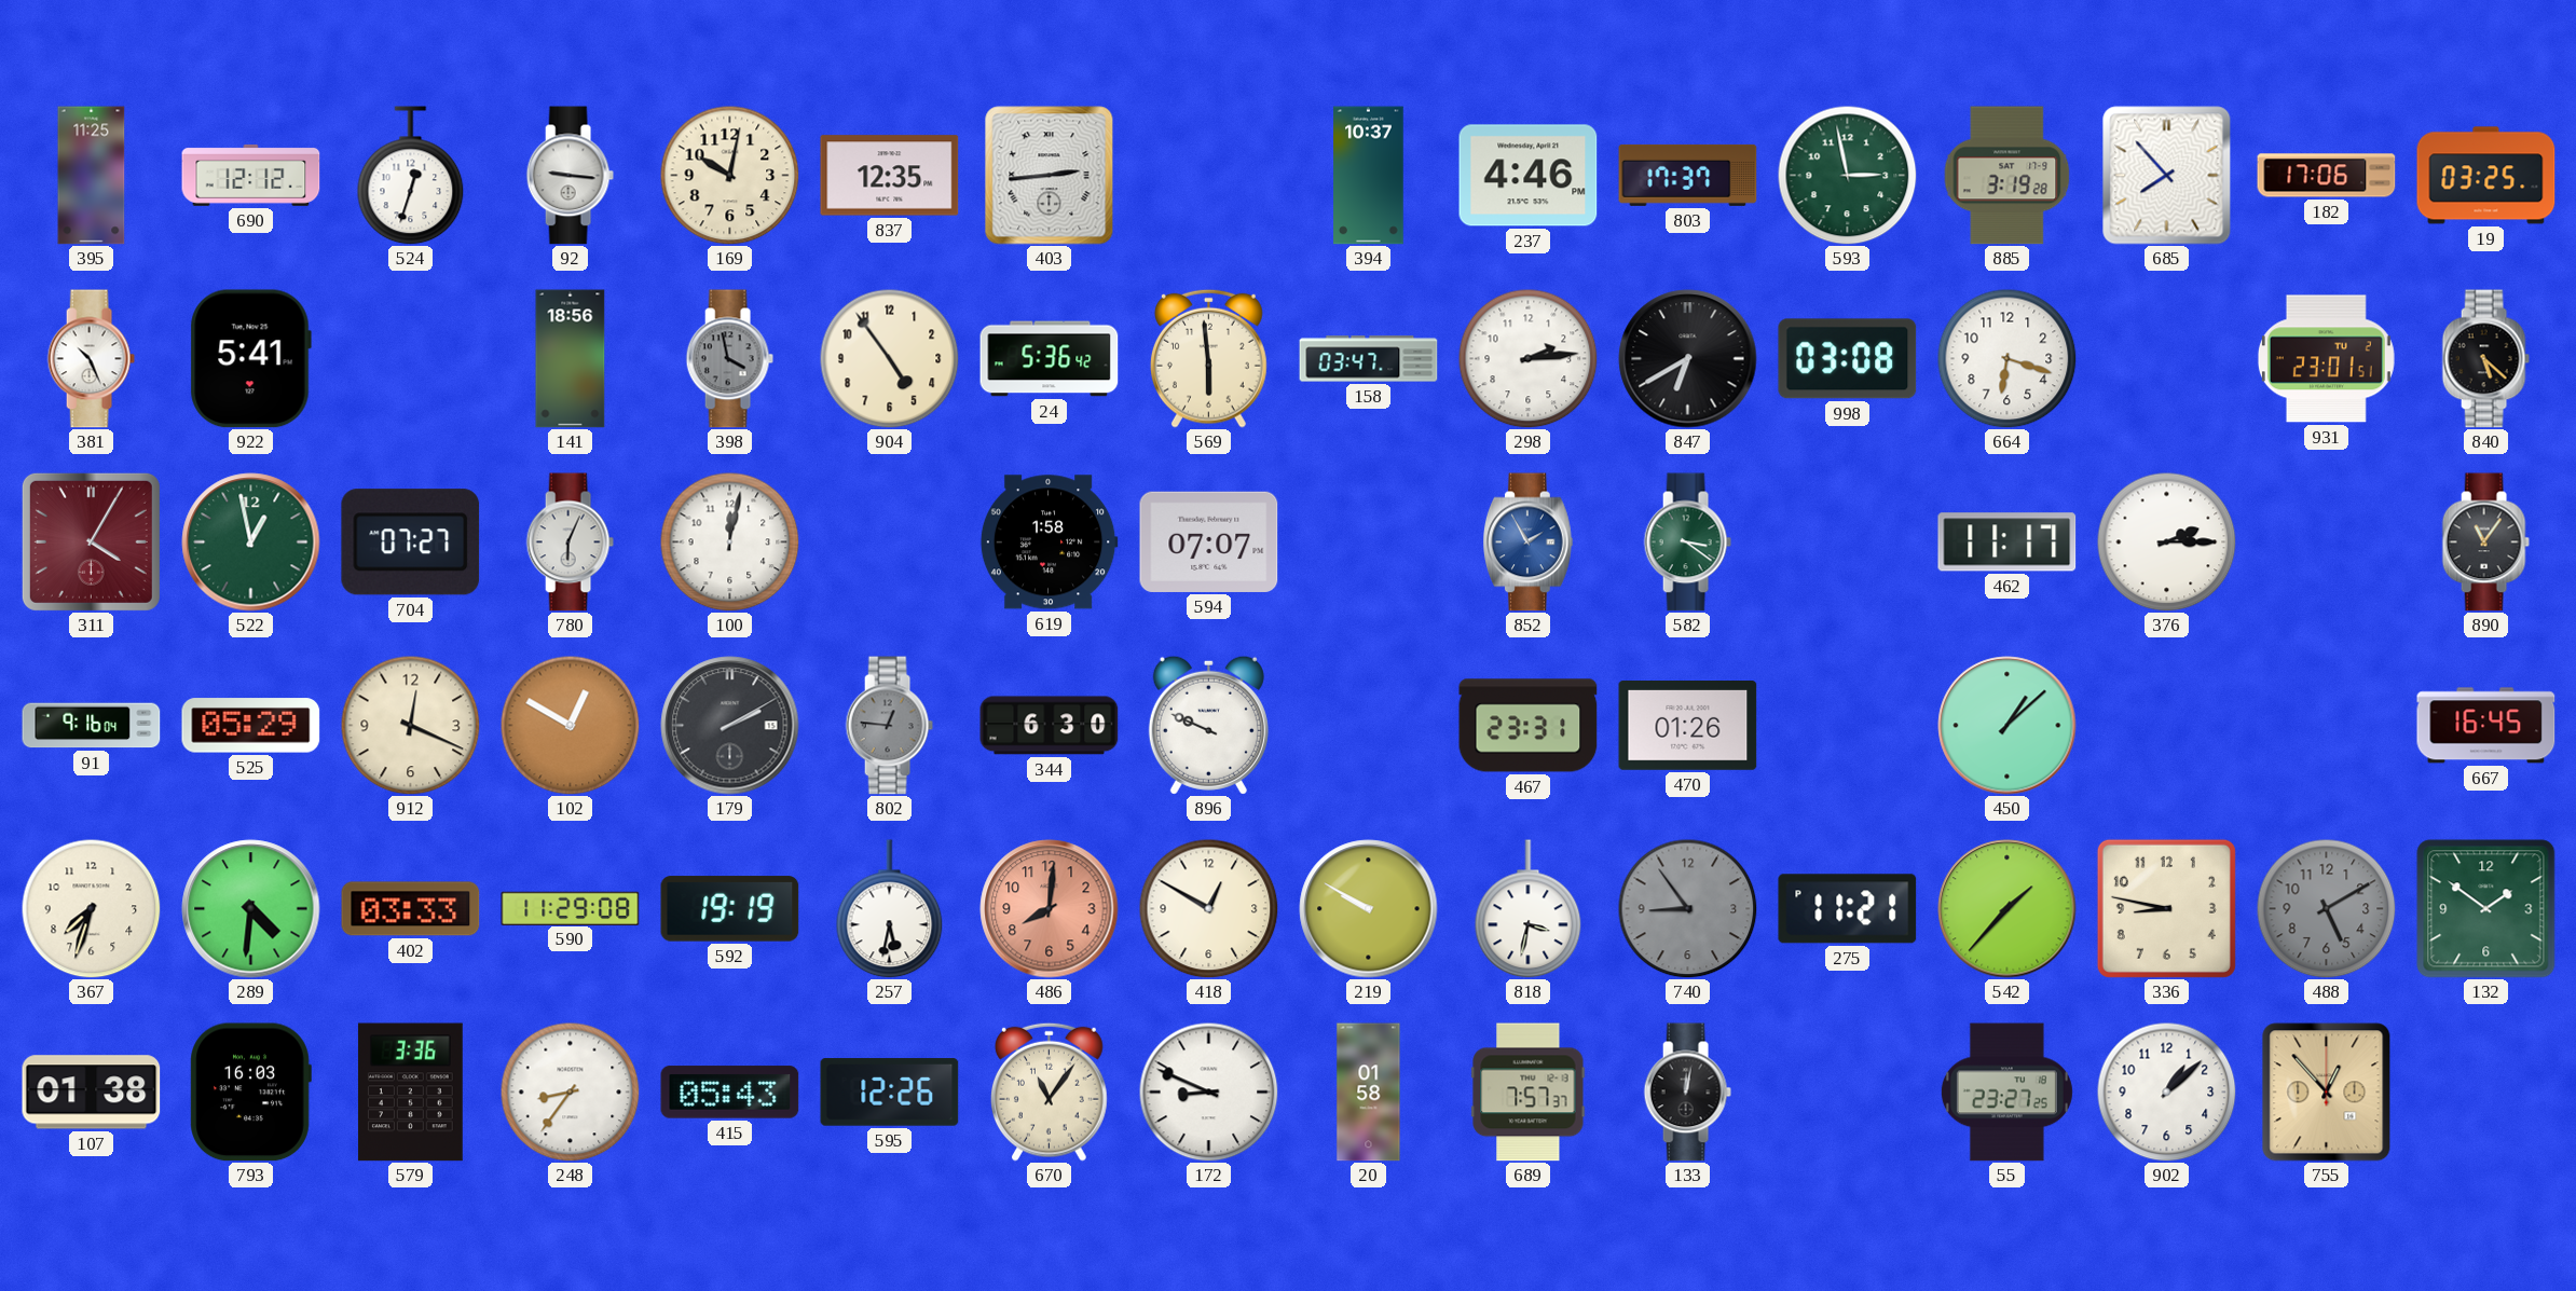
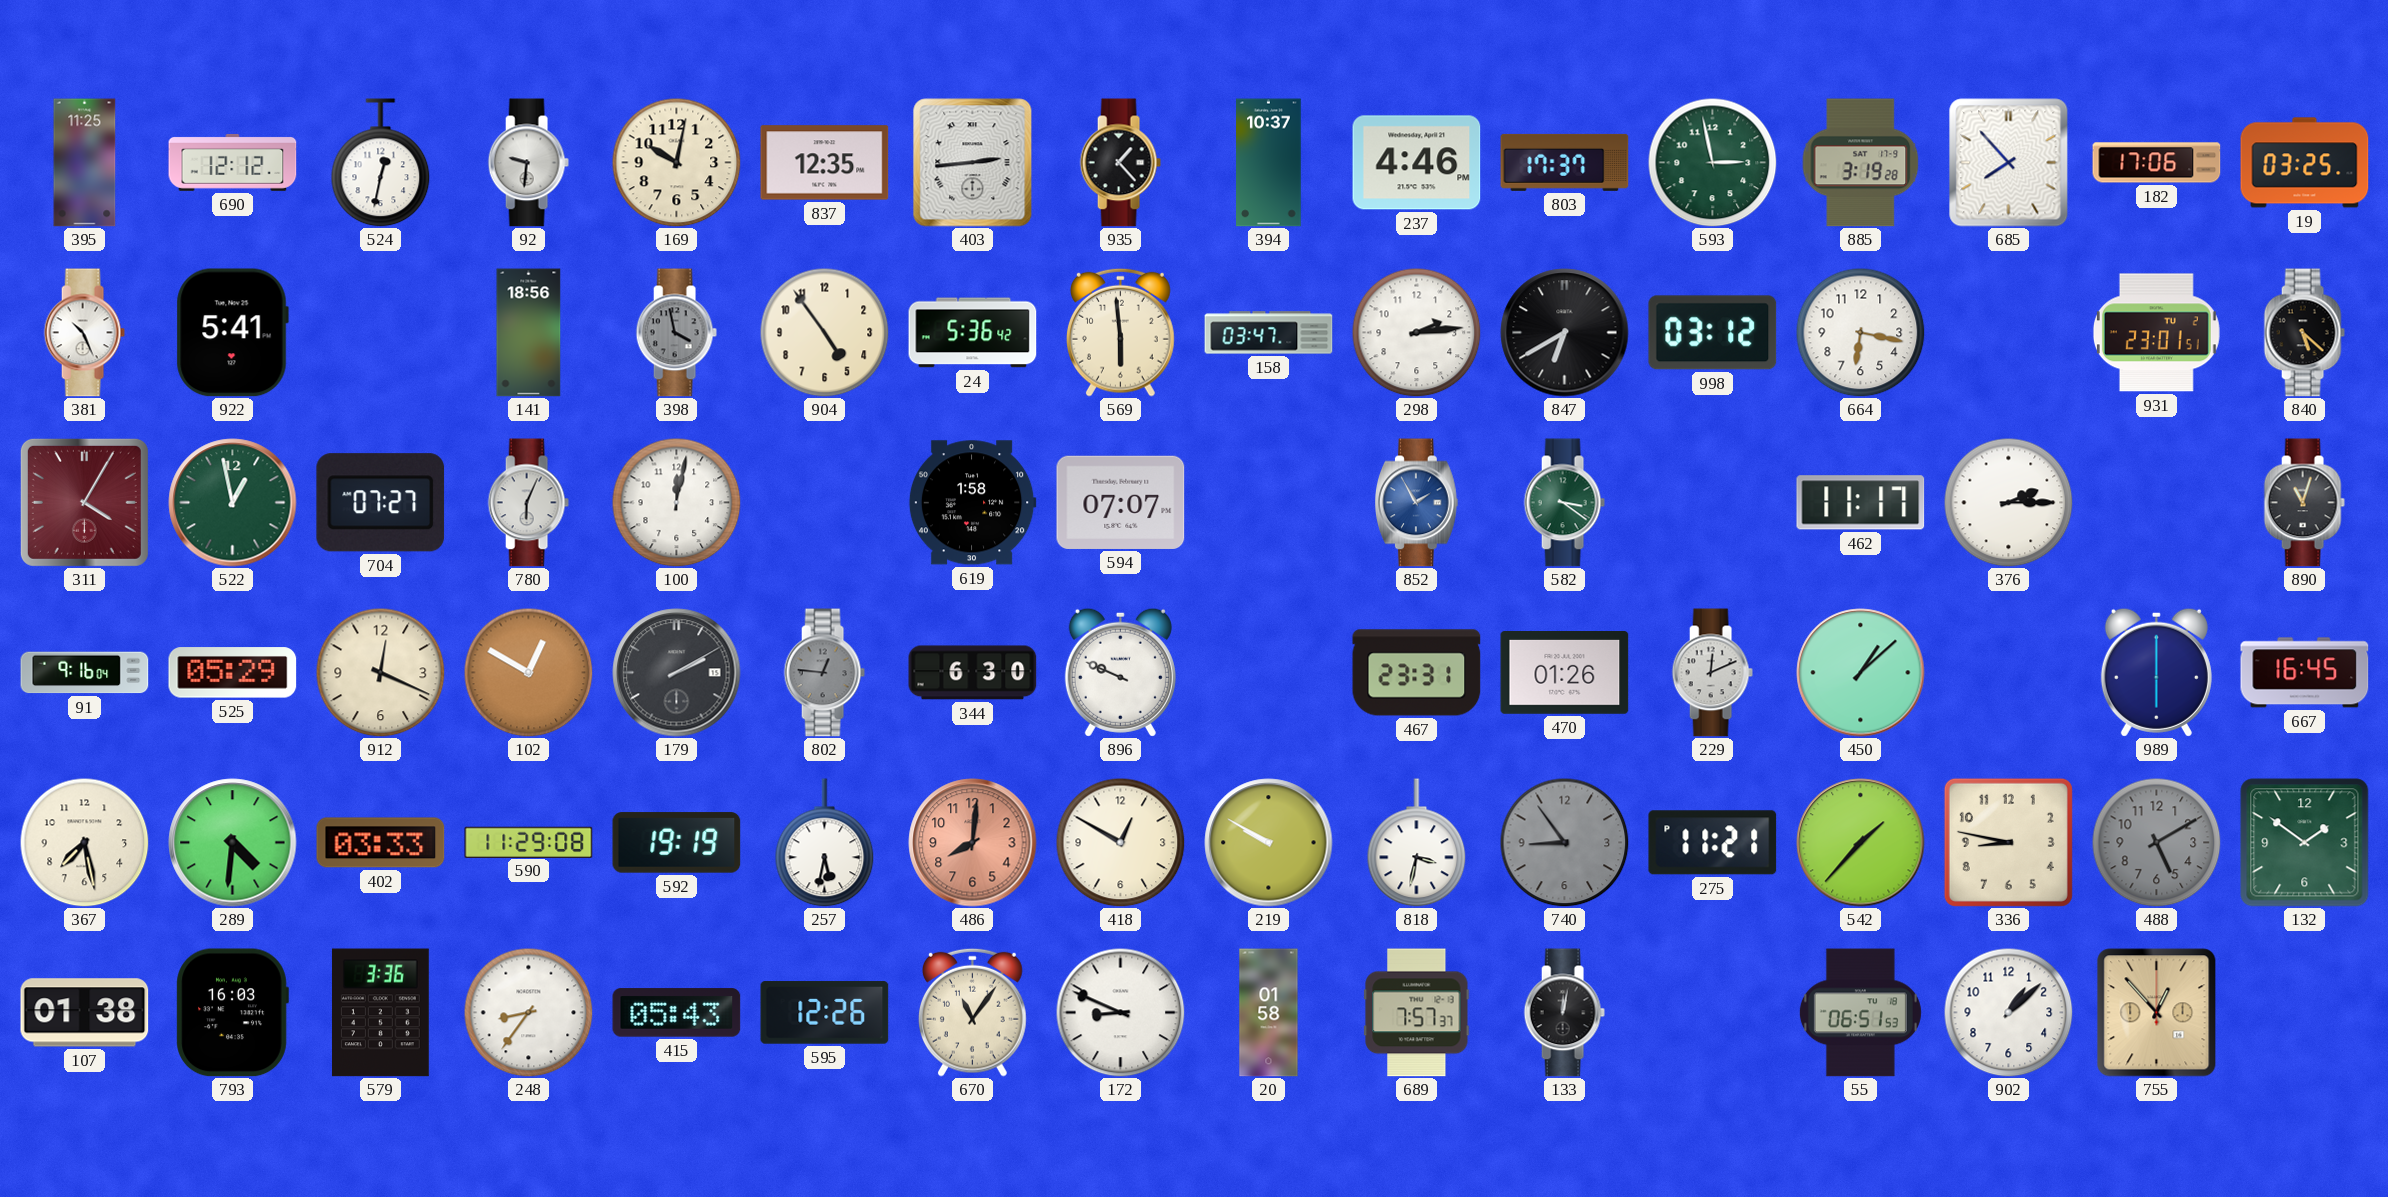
524: 12:33 -> 12:32 (381, 163)
92: 9:16 -> 9:31 (528, 163)
935: none -> 1:23 (1120, 163)
998: 03:08 -> 03:12 (1713, 333)
664: 6:18 -> 6:17 (1860, 332)
890: 11:06 -> 11:03 (2304, 503)
229: none -> 12:11 (1712, 673)
989: none -> 6:00 (2156, 672)
367: 7:33 -> 7:28 (84, 842)
55: 23:27 -> 06:51 (1860, 1013)
